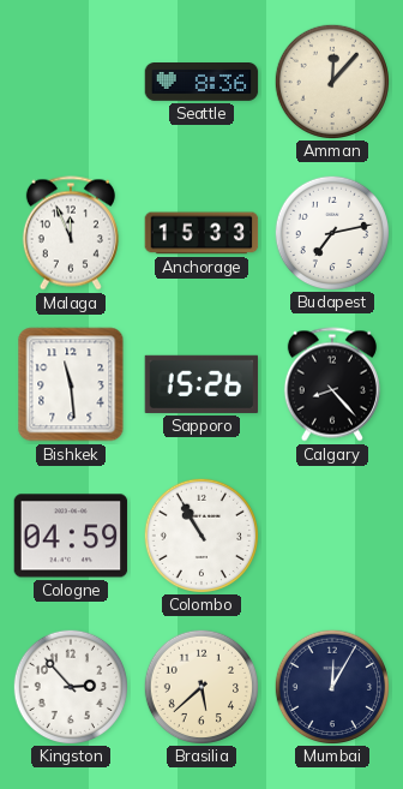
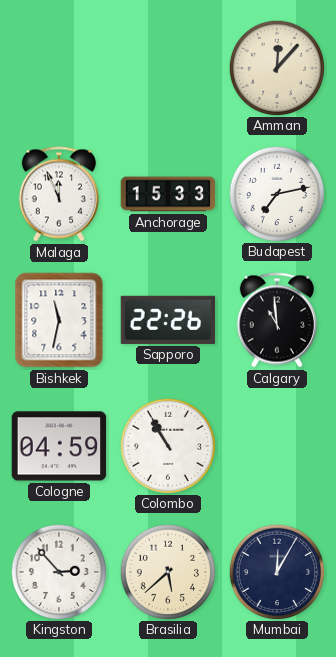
Seattle: 8:36 -> none (201, 83)
Bishkek: 11:29 -> 11:32 (59, 320)
Sapporo: 15:26 -> 22:26 (168, 320)
Calgary: 8:23 -> 10:59 (277, 320)
